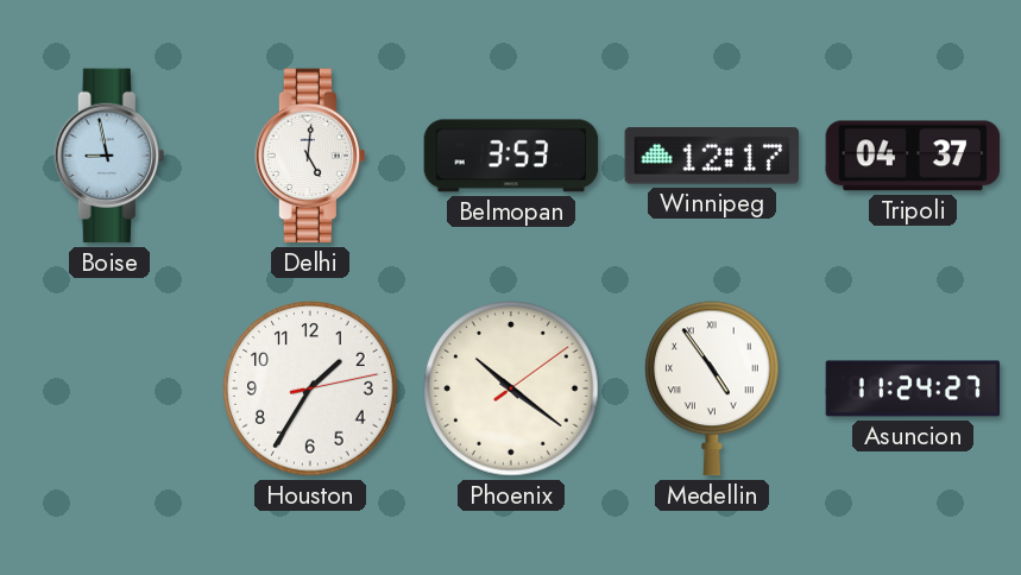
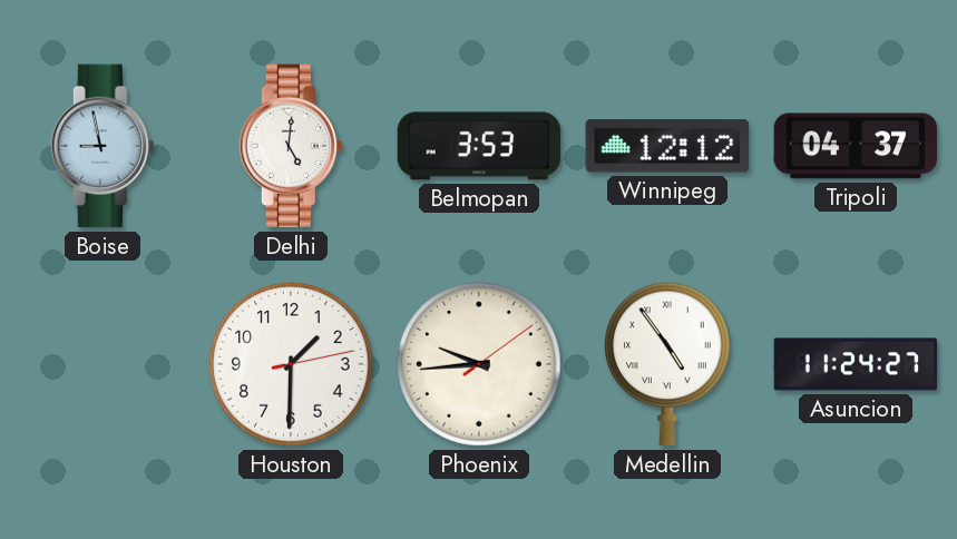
Winnipeg: 12:17 -> 12:12 (667, 146)
Houston: 1:35 -> 1:30 (291, 364)
Phoenix: 10:21 -> 9:44 (479, 364)
